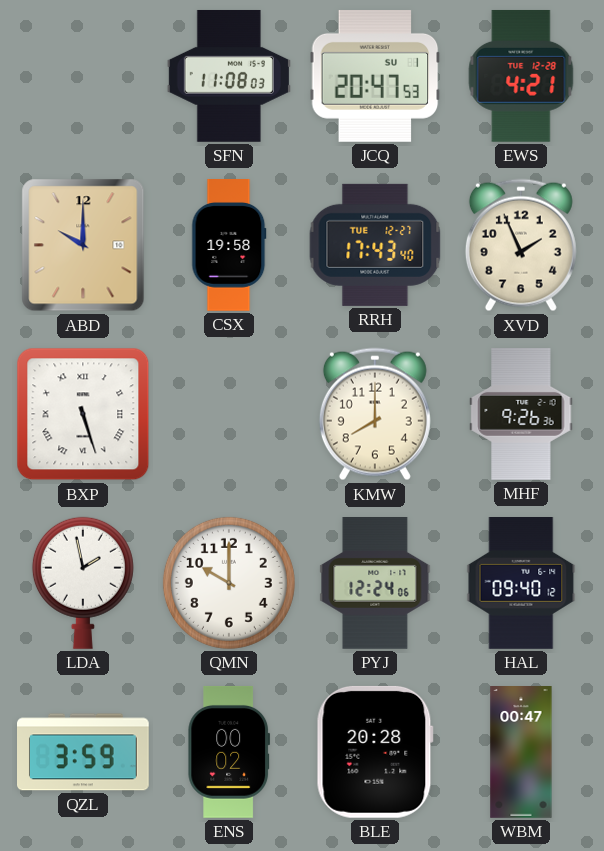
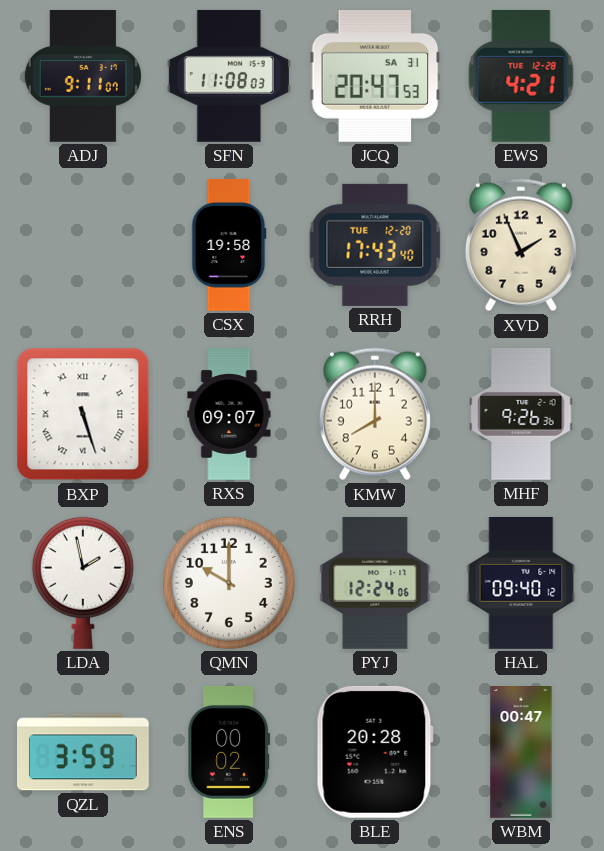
ADJ: none -> 9:11 (83, 77)
JCQ date: SU 1 -> SA 31 (375, 76)
ABD: 10:00 -> none (83, 245)
RRH date: TUE 12-27 -> TUE 12-20 (375, 245)
RXS: none -> 09:07 (229, 414)
